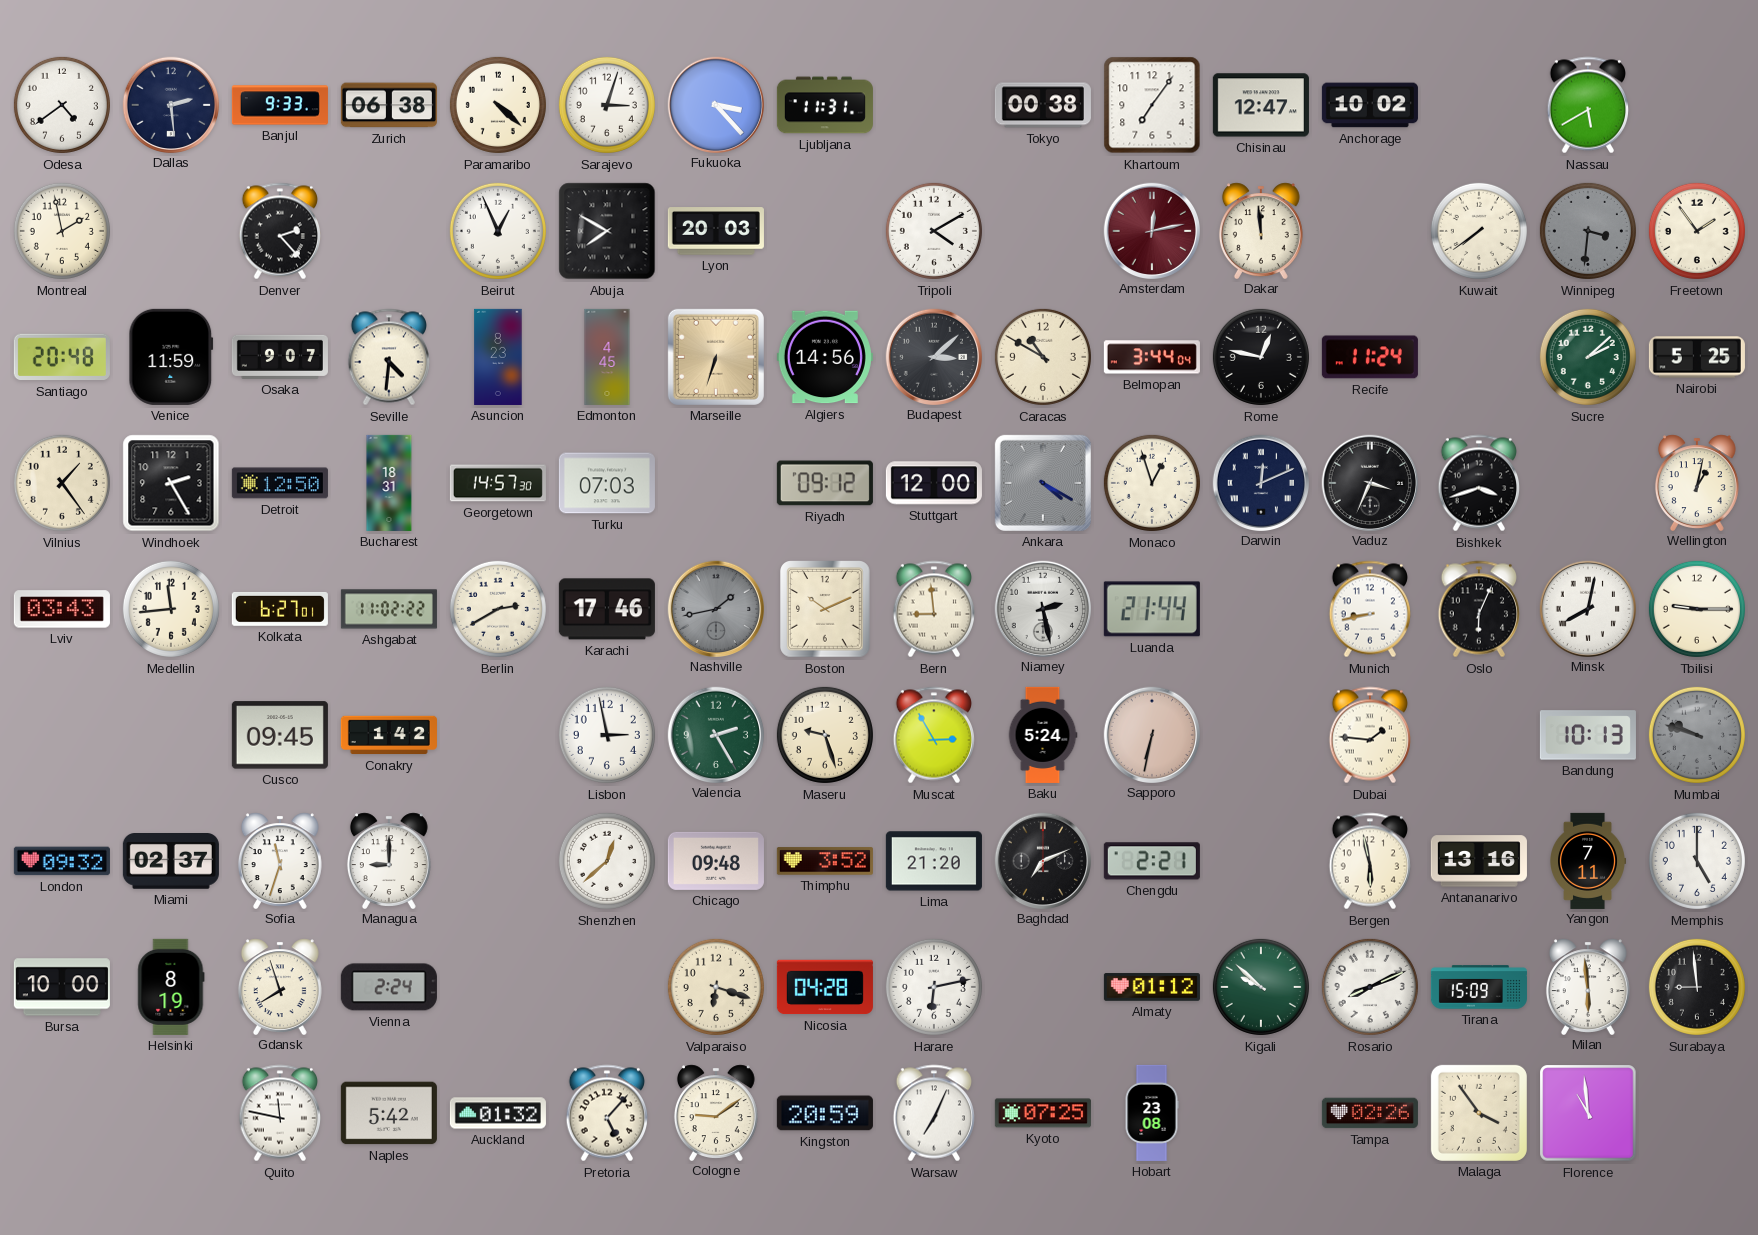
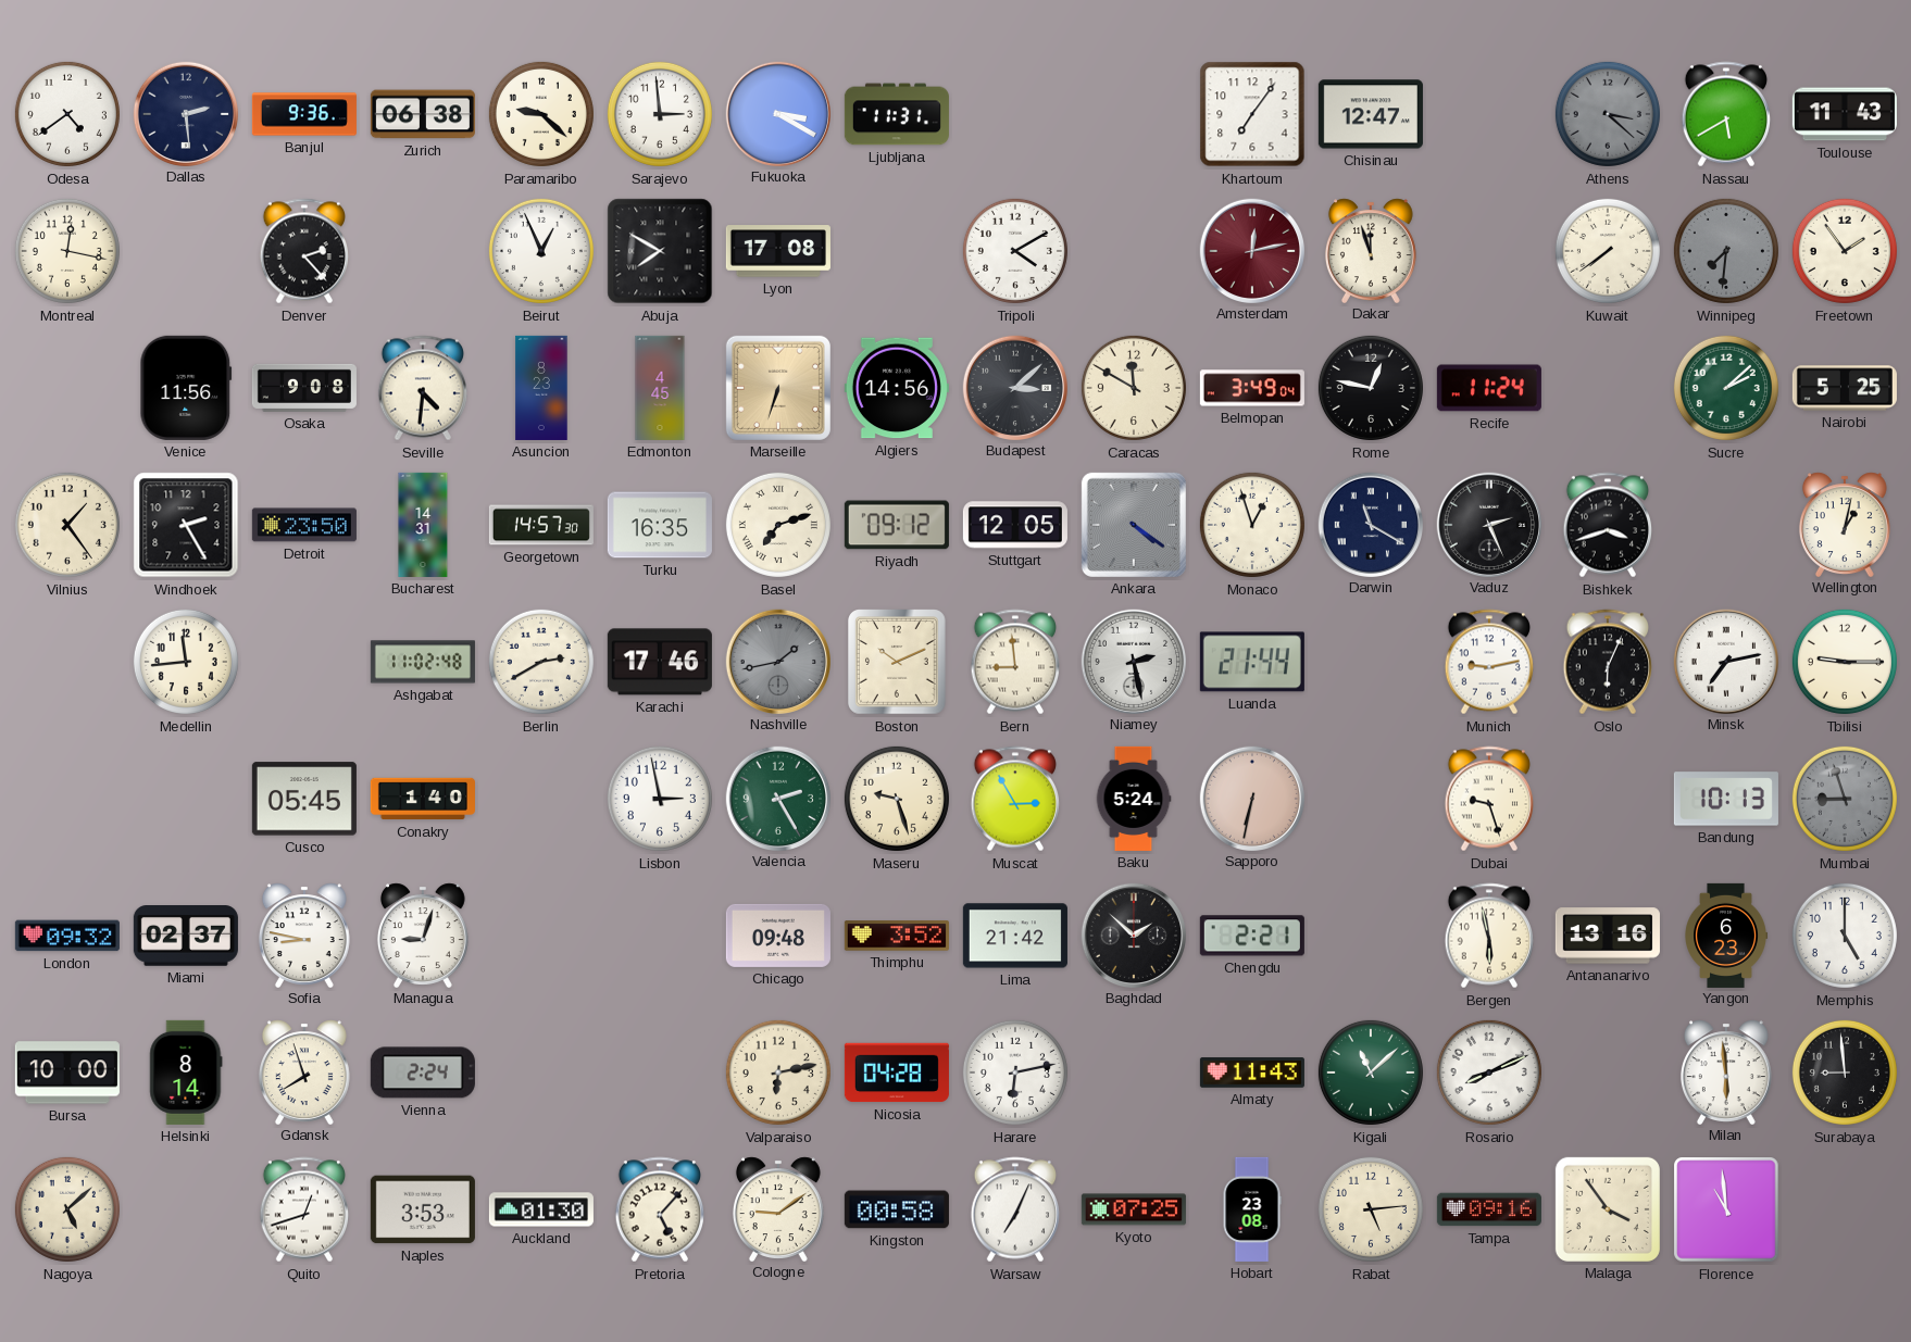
Banjul: 9:33 -> 9:36 (304, 114)
Paramaribo: 4:22 -> 9:22 (541, 114)
Sarajevo: 3:03 -> 2:59 (660, 114)
Fukuoka: 3:23 -> 3:20 (777, 113)
Tokyo: 00:38 -> none (1043, 105)
Anchorage: 10:02 -> none (1370, 105)
Athens: none -> 3:22 (1608, 114)
Toulouse: none -> 11:43 (1845, 114)
Montreal: 1:58 -> 12:17 (67, 251)
Lyon: 20:03 -> 17:08 (778, 251)
Dakar: 11:59 -> 11:57 (1371, 250)
Winnipeg: 3:31 -> 7:31 (1726, 251)
Santiago: 20:48 -> none (62, 357)
Venice: 11:59 -> 11:56 (186, 388)
Osaka: 9:07 -> 9:08 (304, 388)
Caracas: 10:50 -> 11:50 (1134, 388)
Belmopan: 3:44 -> 3:49 (1252, 388)
Detroit: 12:50 -> 23:50 (304, 525)
Bucharest: 18:31 -> 14:31 (423, 525)
Turku: 07:03 -> 16:35 (660, 525)
Basel: none -> 7:12 (778, 525)
Stuttgart: 12:00 -> 12:05 (1015, 525)
Ankara: 4:20 -> 4:21 (1134, 525)
Darwin: 12:11 -> 11:20 (1370, 524)
Vaduz: 3:34 -> 2:26 (1488, 524)
Lviv: 03:43 -> none (62, 609)
Kolkata: 6:27 -> none (280, 609)
Ashgabat: 11:02:22 -> 11:02:48 (423, 662)
Munich: 8:43 -> 9:13 (1488, 662)
Minsk: 8:02 -> 7:13 (1725, 661)
Cusco: 09:45 -> 05:45 (304, 799)
Conakry: 1:42 -> 1:40 (423, 799)
Dubai: 1:46 -> 9:27 (1488, 799)
Mumbai: 9:48 -> 8:57 (1845, 799)
Sofia: 11:33 -> 8:47 (304, 935)
Managua: 9:00 -> 9:03 (423, 935)
Shenzhen: 12:38 -> none (607, 861)
Lima: 21:20 -> 21:42 (1015, 936)
Baghdad: 7:11 -> 1:52 (1133, 935)
Yangon: 7:11 -> 6:23 (1726, 936)
Helsinki: 8:19 -> 8:14 (186, 1073)
Valparaiso: 6:18 -> 6:13 (778, 1073)
Almaty: 01:12 -> 11:43 (1252, 1073)
Kigali: 9:52 -> 11:08 (1371, 1073)
Tirana: 15:09 -> none (1479, 987)
Nagoya: none -> 5:08 (67, 1209)
Quito: 11:47 -> 12:42 (303, 1209)
Naples: 5:42 -> 3:53 (423, 1209)
Auckland: 01:32 -> 01:30 (541, 1209)
Kingston: 20:59 -> 00:58 (897, 1209)
Rabat: none -> 5:14 (1371, 1209)
Tampa: 02:26 -> 09:16 (1489, 1209)
